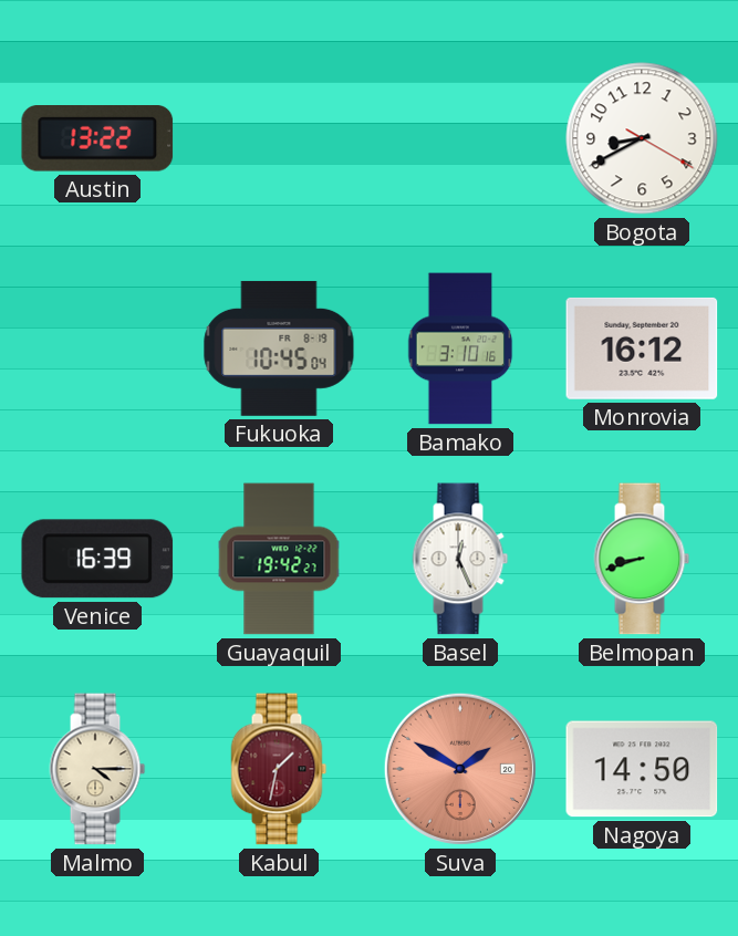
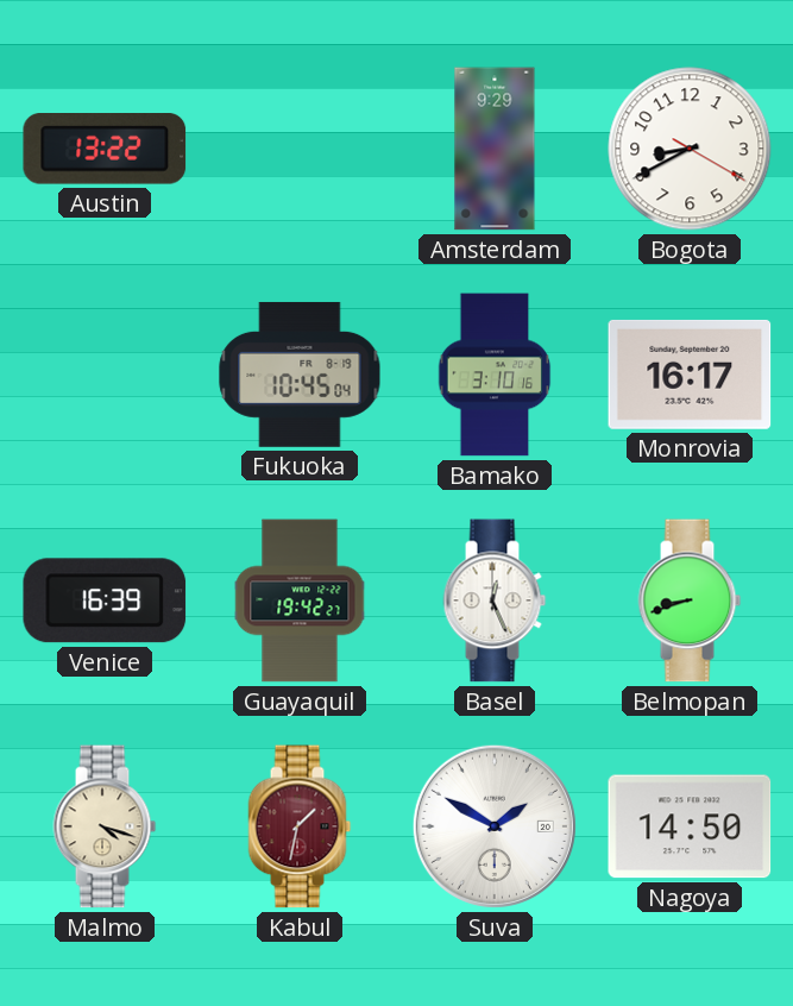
Amsterdam: none -> 9:29 (495, 149)
Monrovia: 16:12 -> 16:17 (690, 375)
Malmo: 4:15 -> 4:18 (105, 826)
Suva dial: salmon -> white (495, 826)
